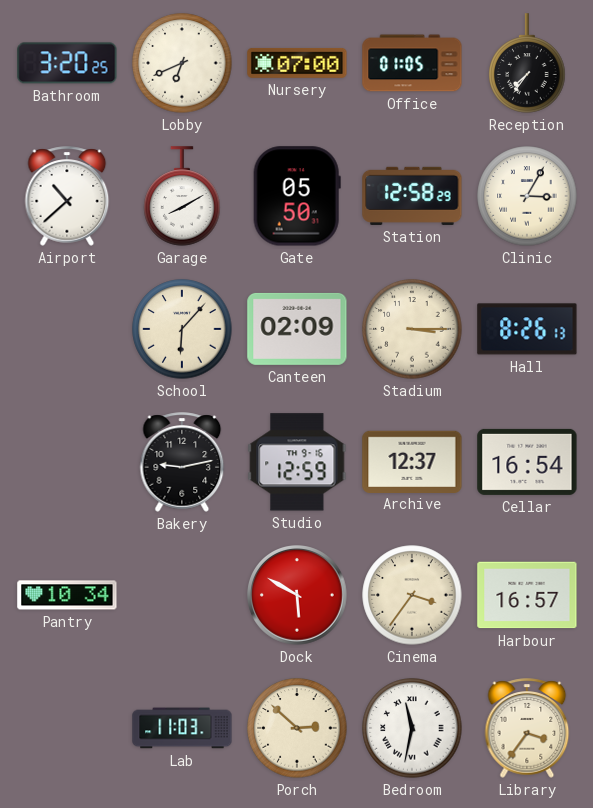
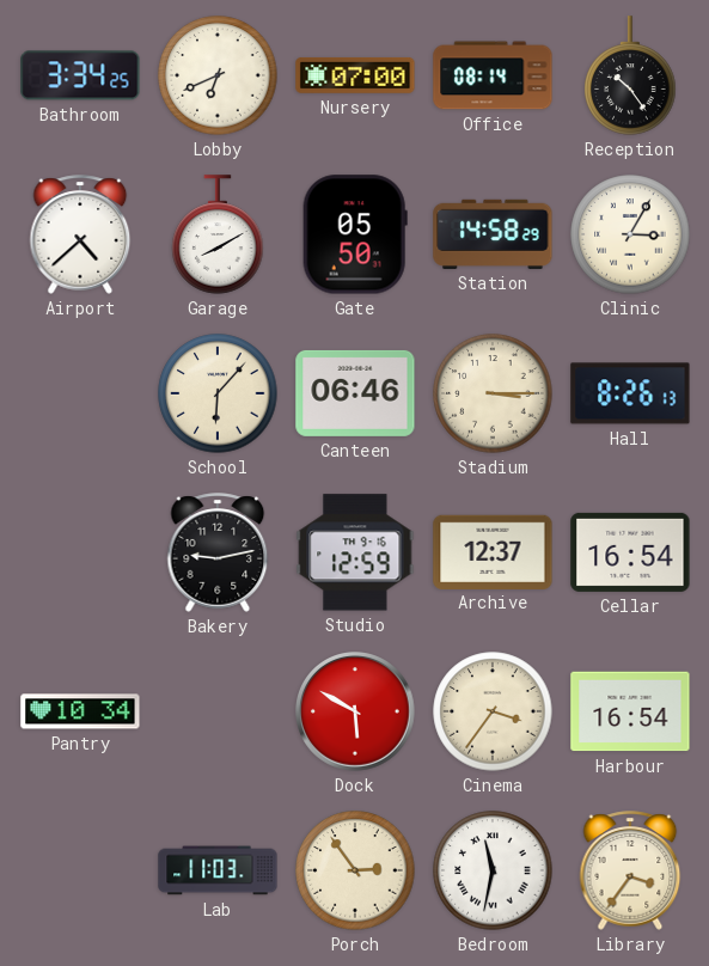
Bathroom: 3:20 -> 3:34 (80, 75)
Office: 01:05 -> 08:14 (493, 75)
Reception: 7:36 -> 10:24 (630, 75)
Airport: 10:38 -> 4:38 (80, 234)
Station: 12:58 -> 14:58 (493, 234)
Canteen: 02:09 -> 06:46 (355, 393)
Harbour: 16:57 -> 16:54 (630, 711)
Porch: 2:52 -> 2:54 (355, 870)
